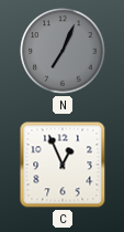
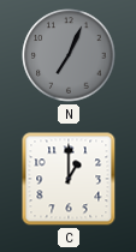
C: 12:56 -> 1:00 (69, 179)
